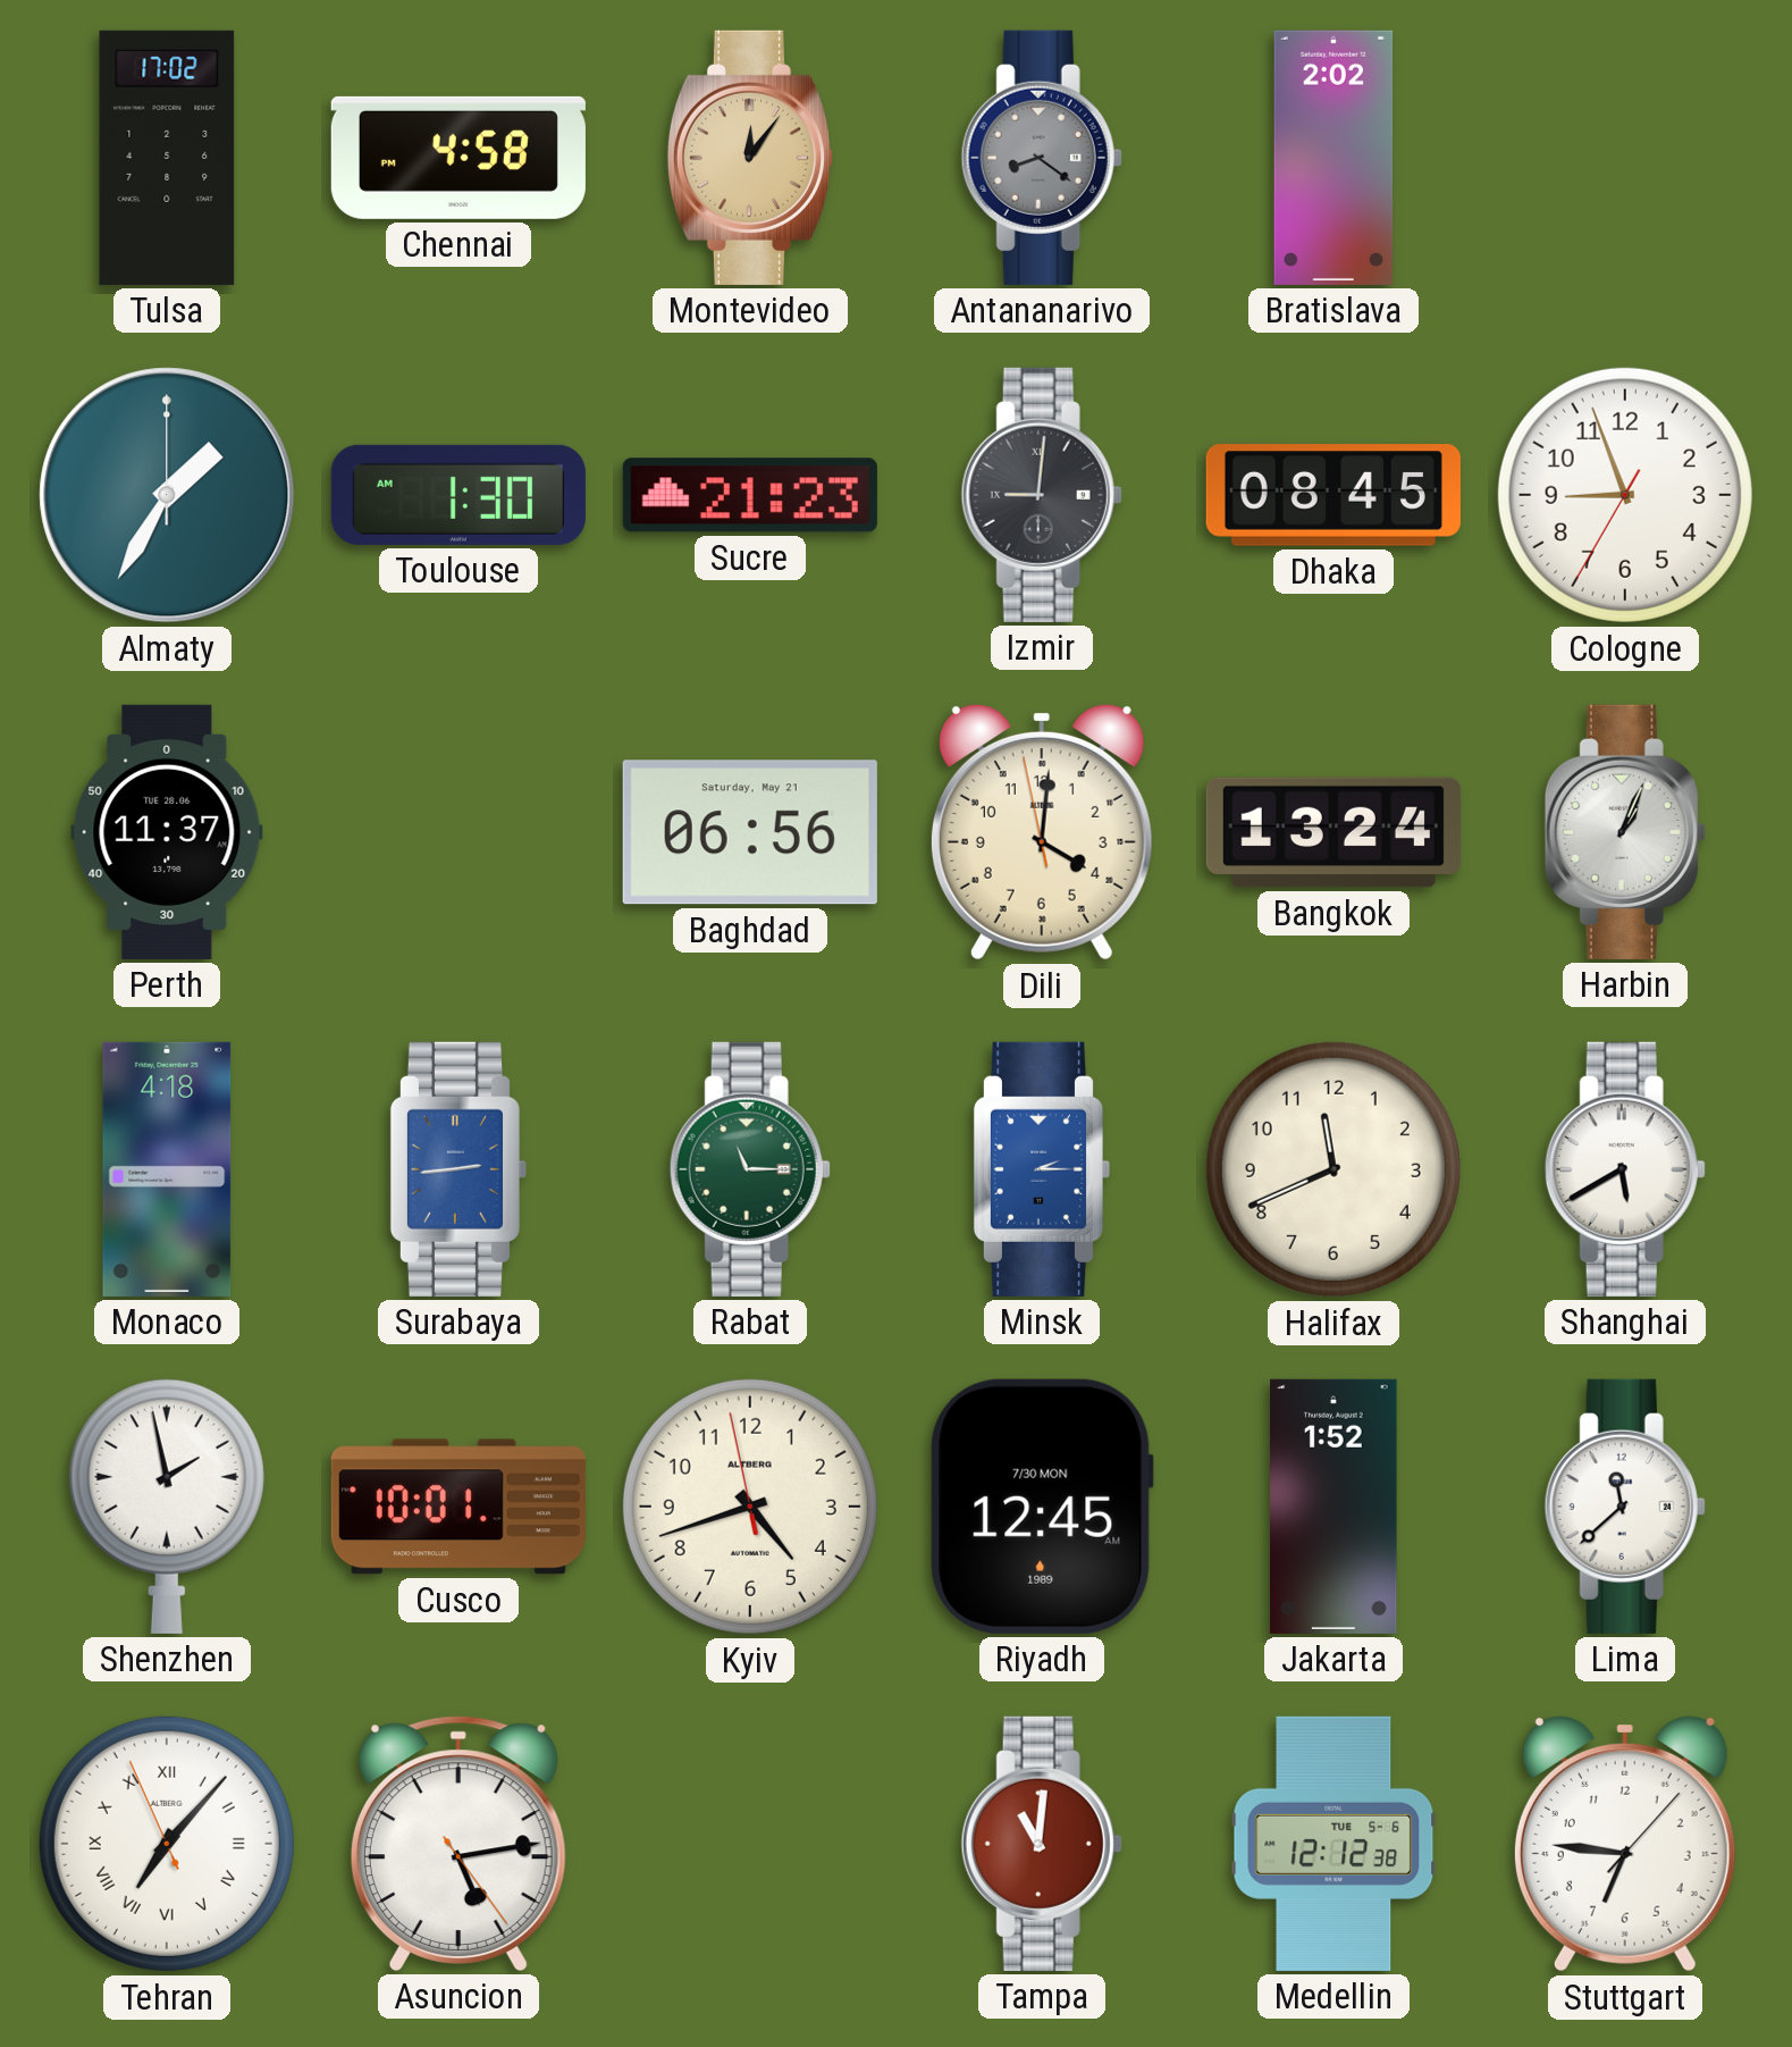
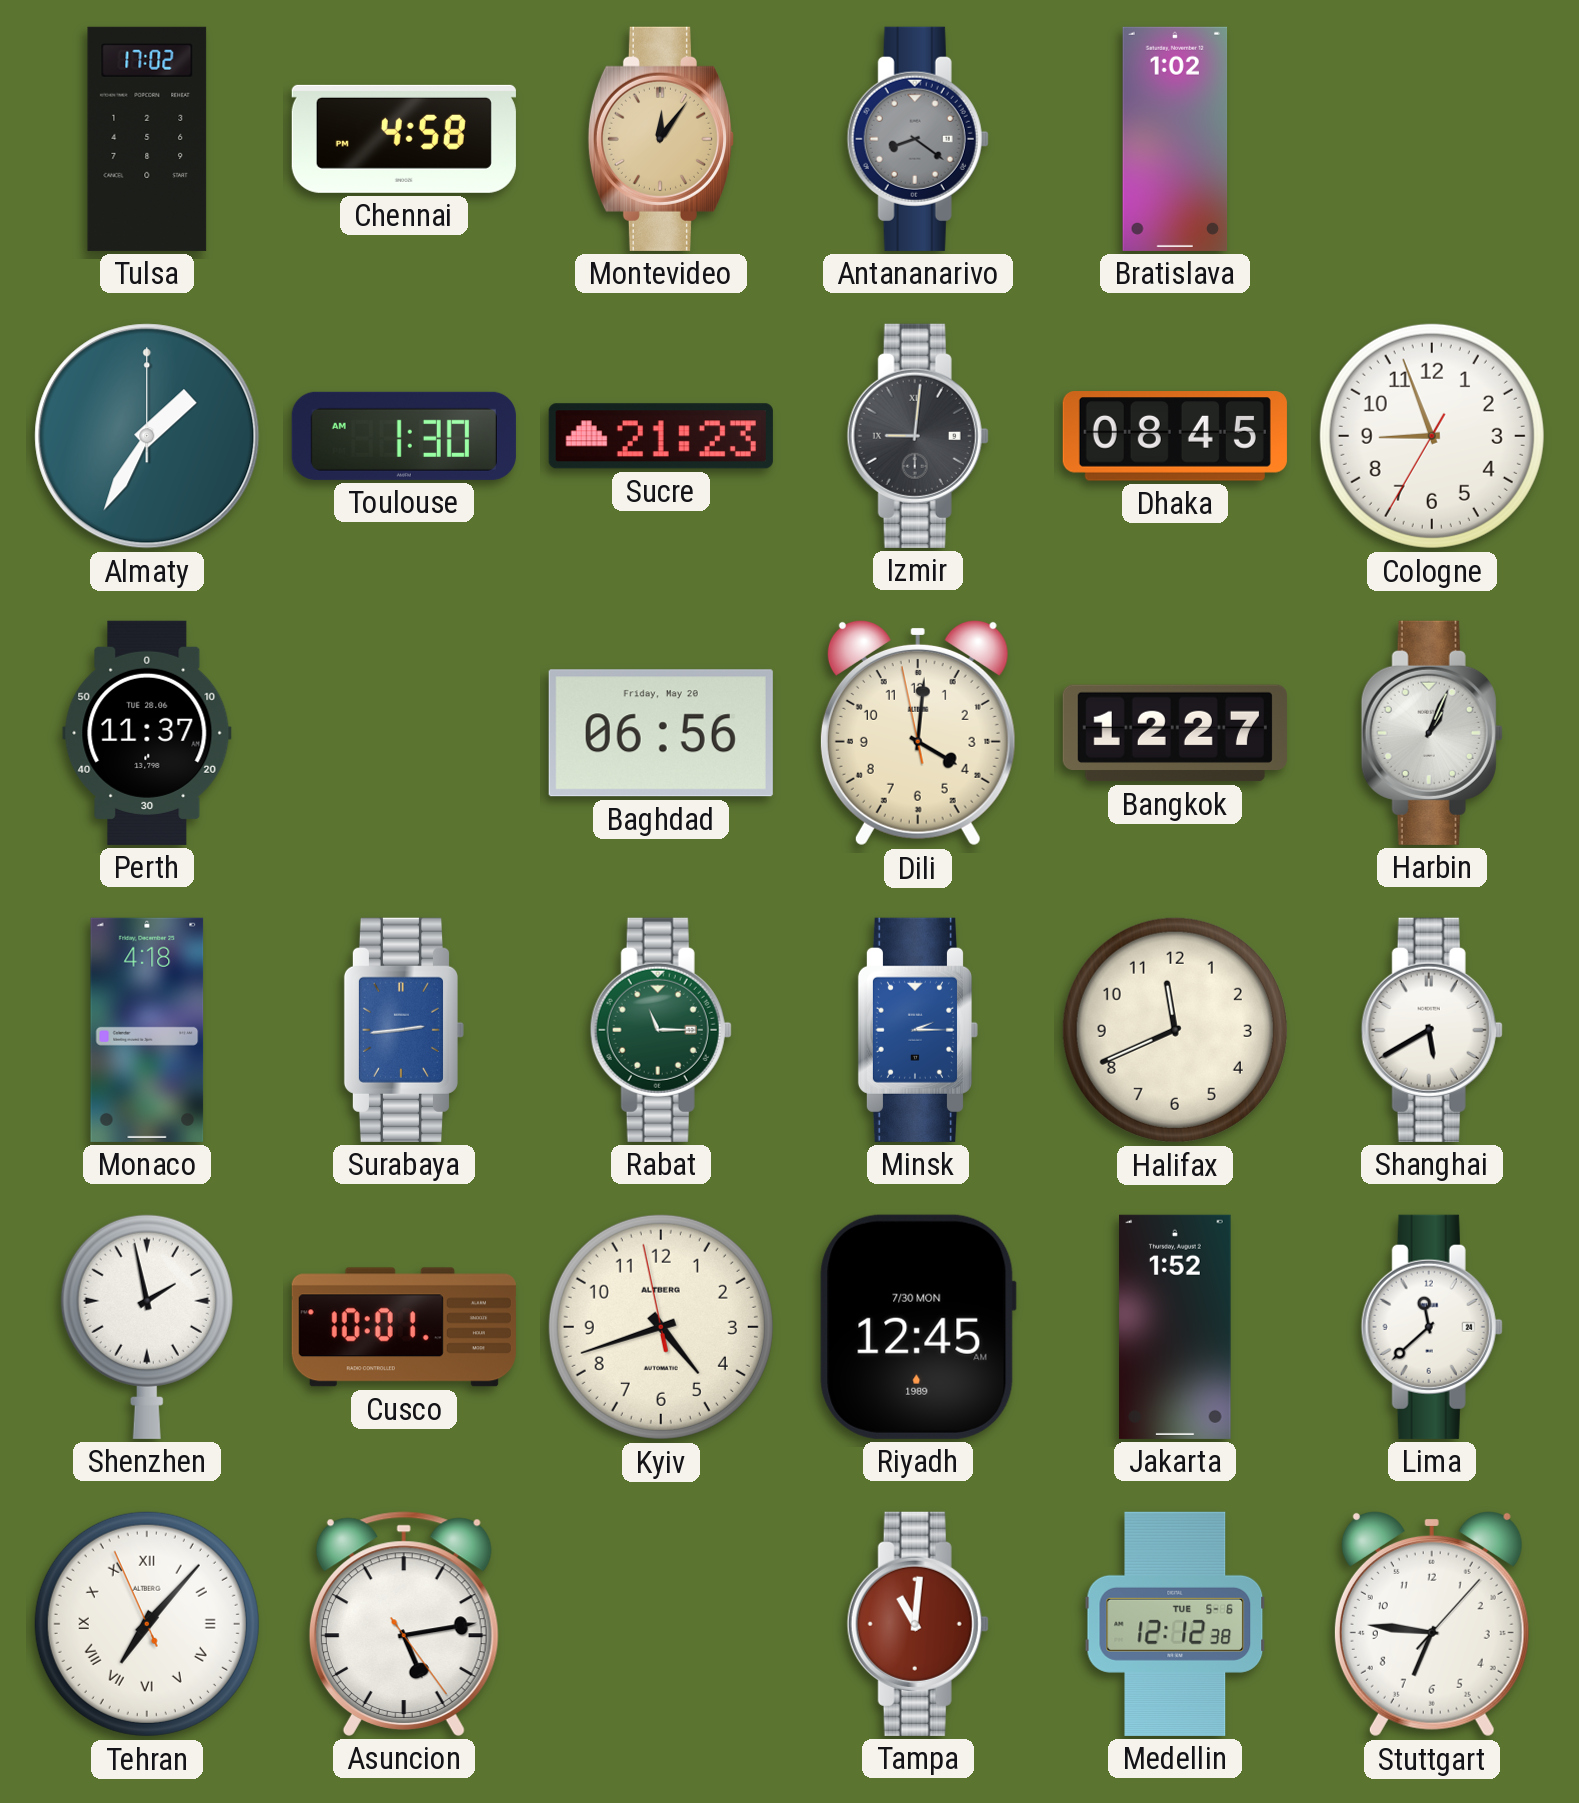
Bratislava: 2:02 -> 1:02 (1175, 139)
Baghdad date: Saturday, May 21 -> Friday, May 20 (661, 733)
Bangkok: 13:24 -> 12:27 (1175, 733)
